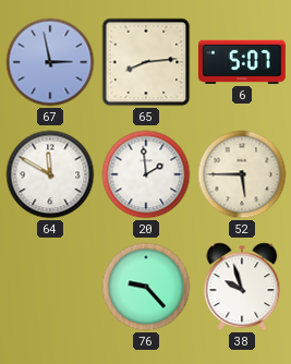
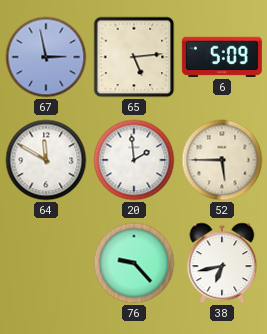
65: 8:14 -> 5:14 (134, 57)
6: 5:07 -> 5:09 (222, 57)
38: 9:57 -> 6:43 (222, 263)
